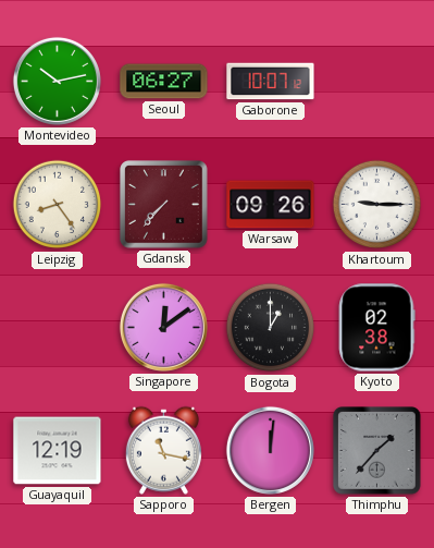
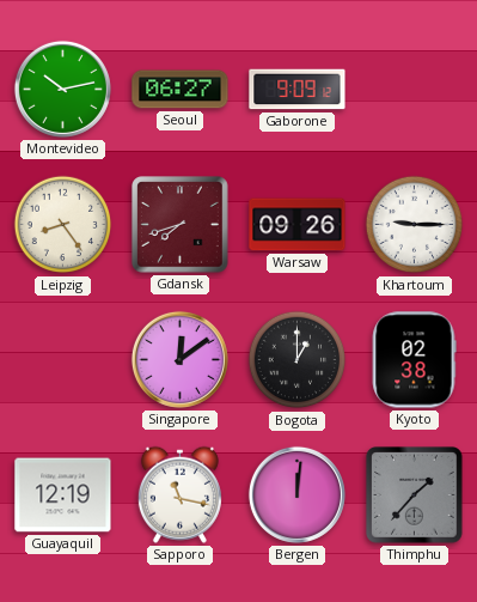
Gaborone: 10:07 -> 9:09 (298, 90)
Gdansk: 7:37 -> 7:42 (181, 225)
